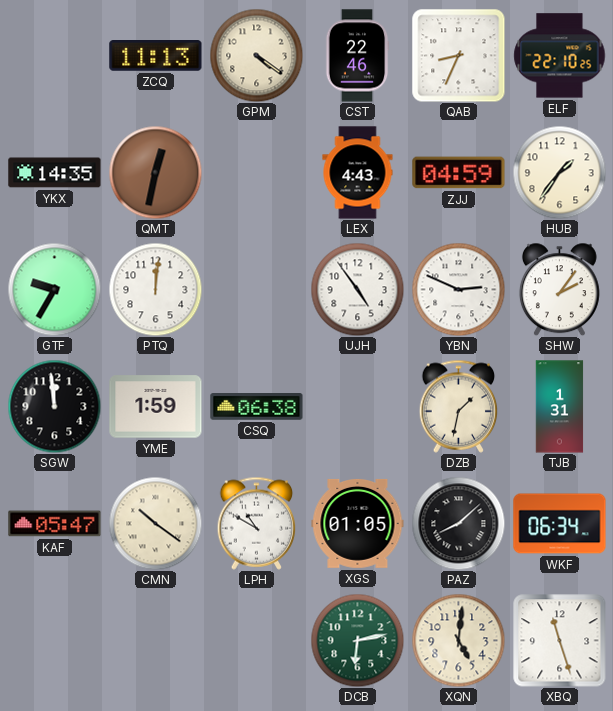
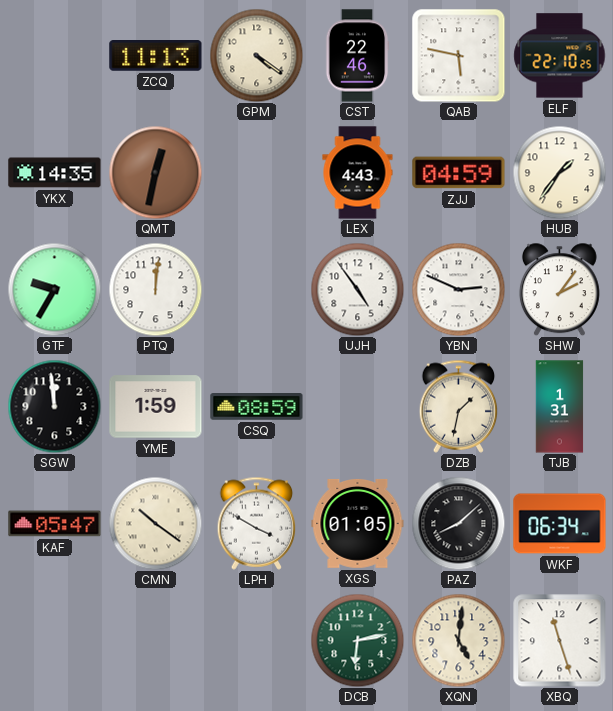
QAB: 8:34 -> 5:47 (459, 56)
CSQ: 06:38 -> 08:59 (257, 407)
LPH: 10:50 -> 3:50 (257, 523)
